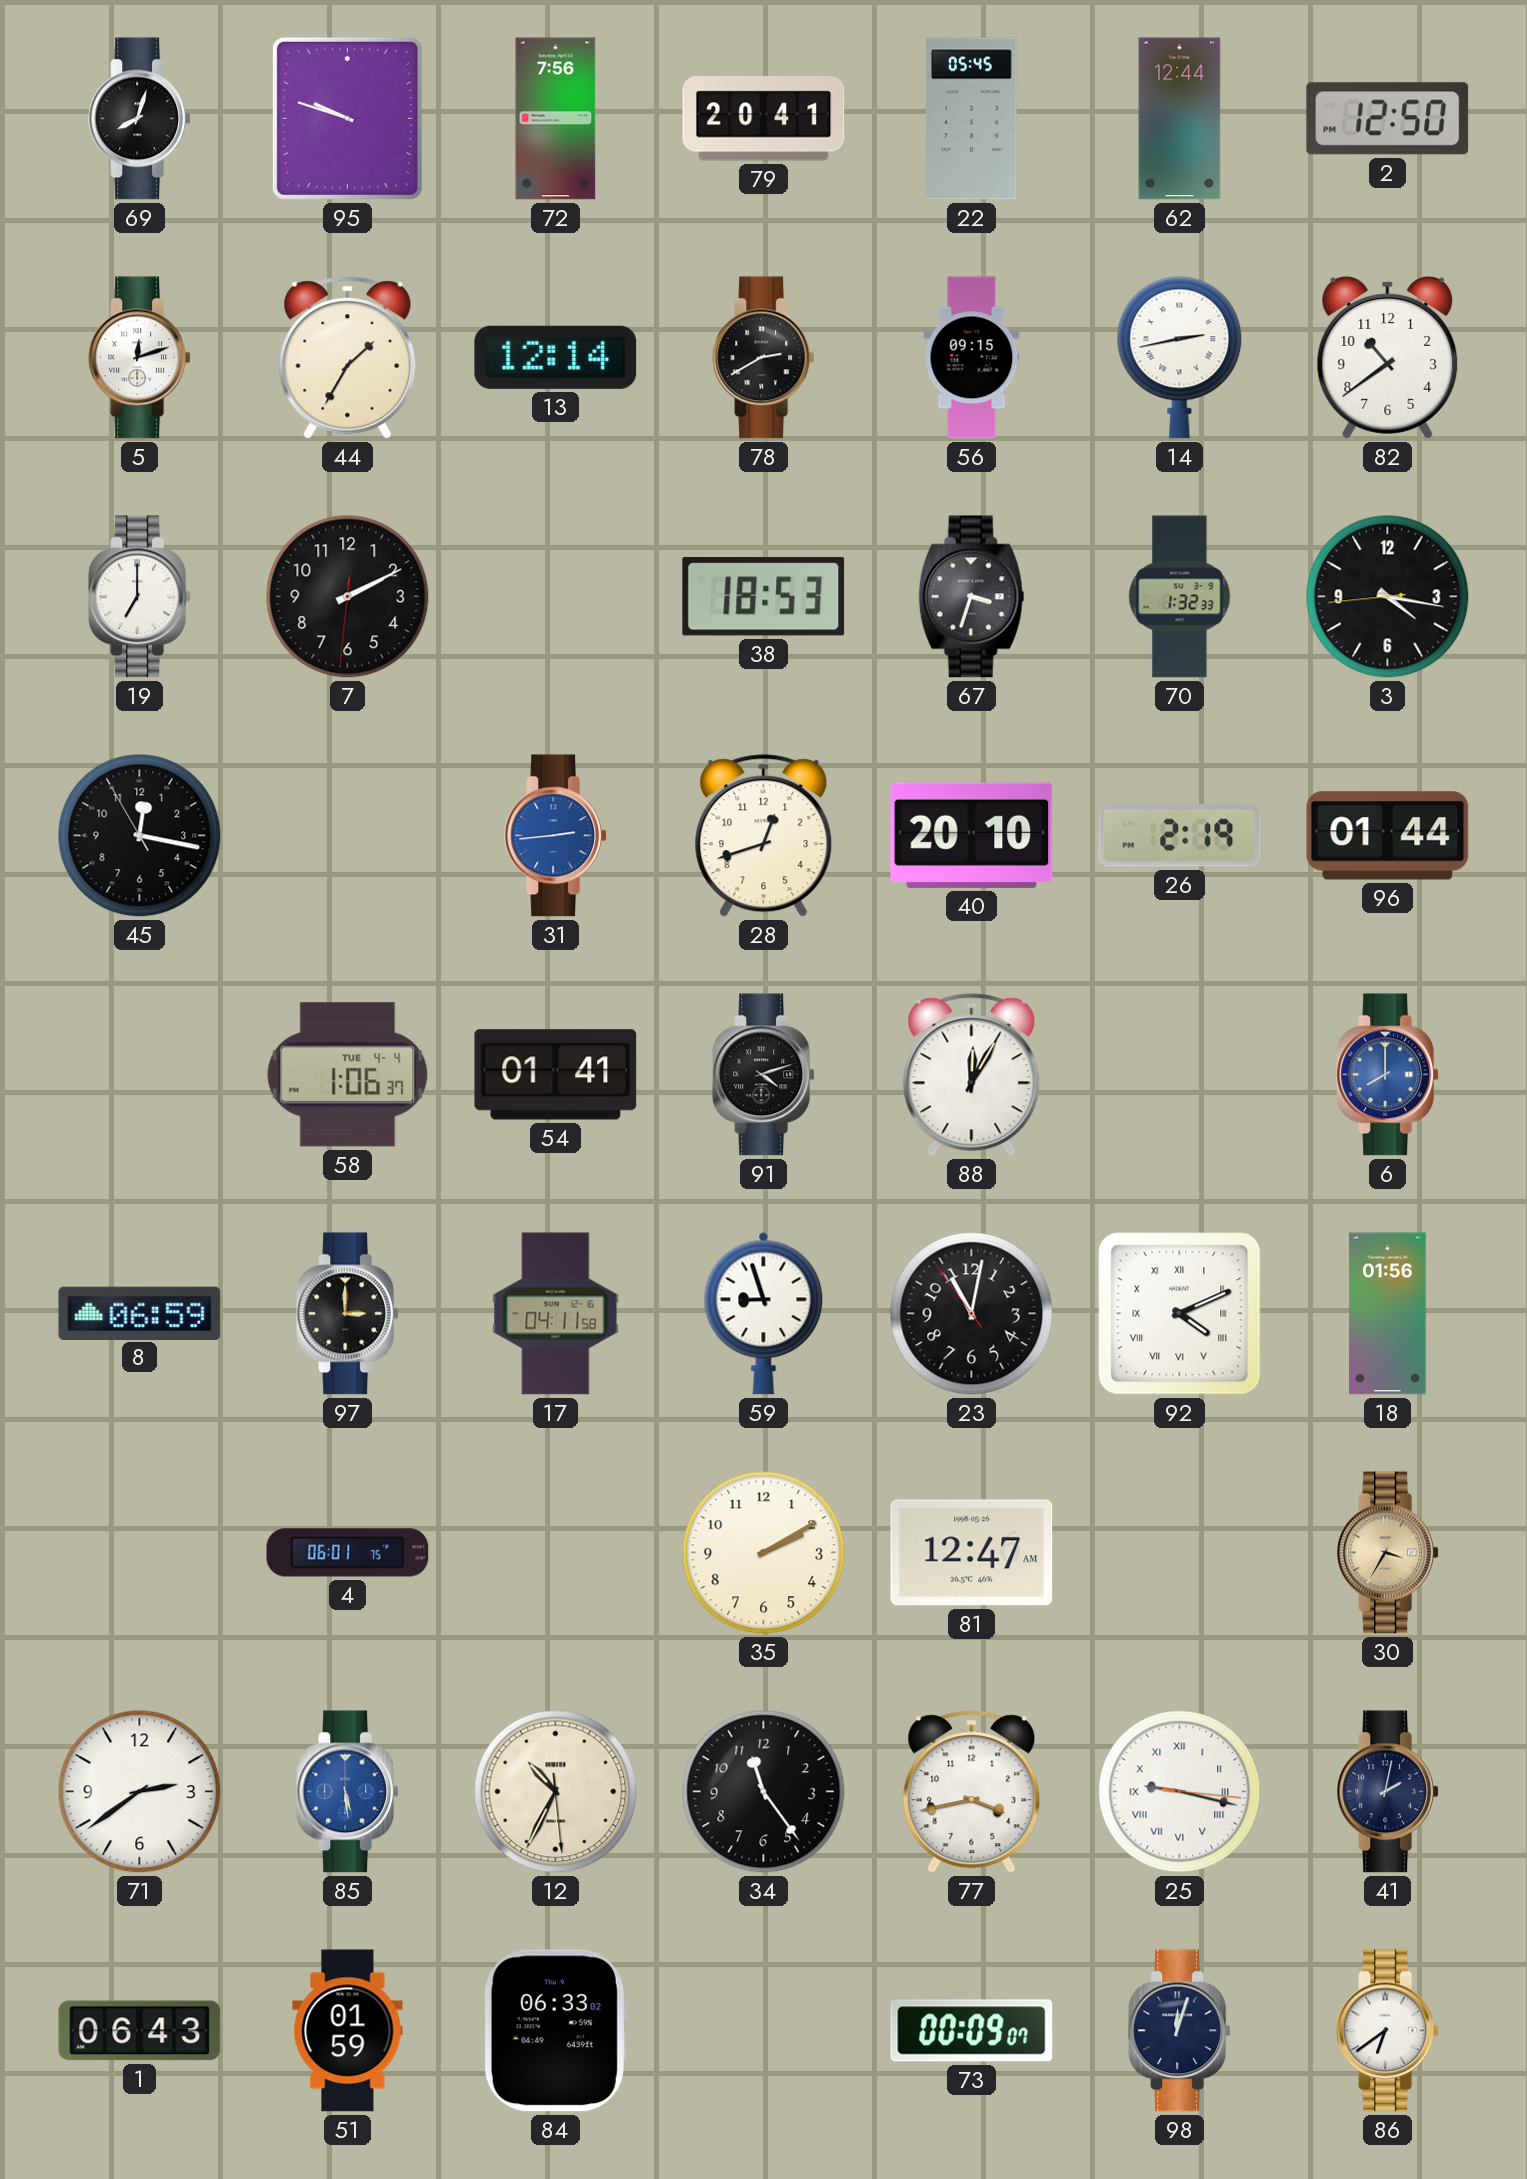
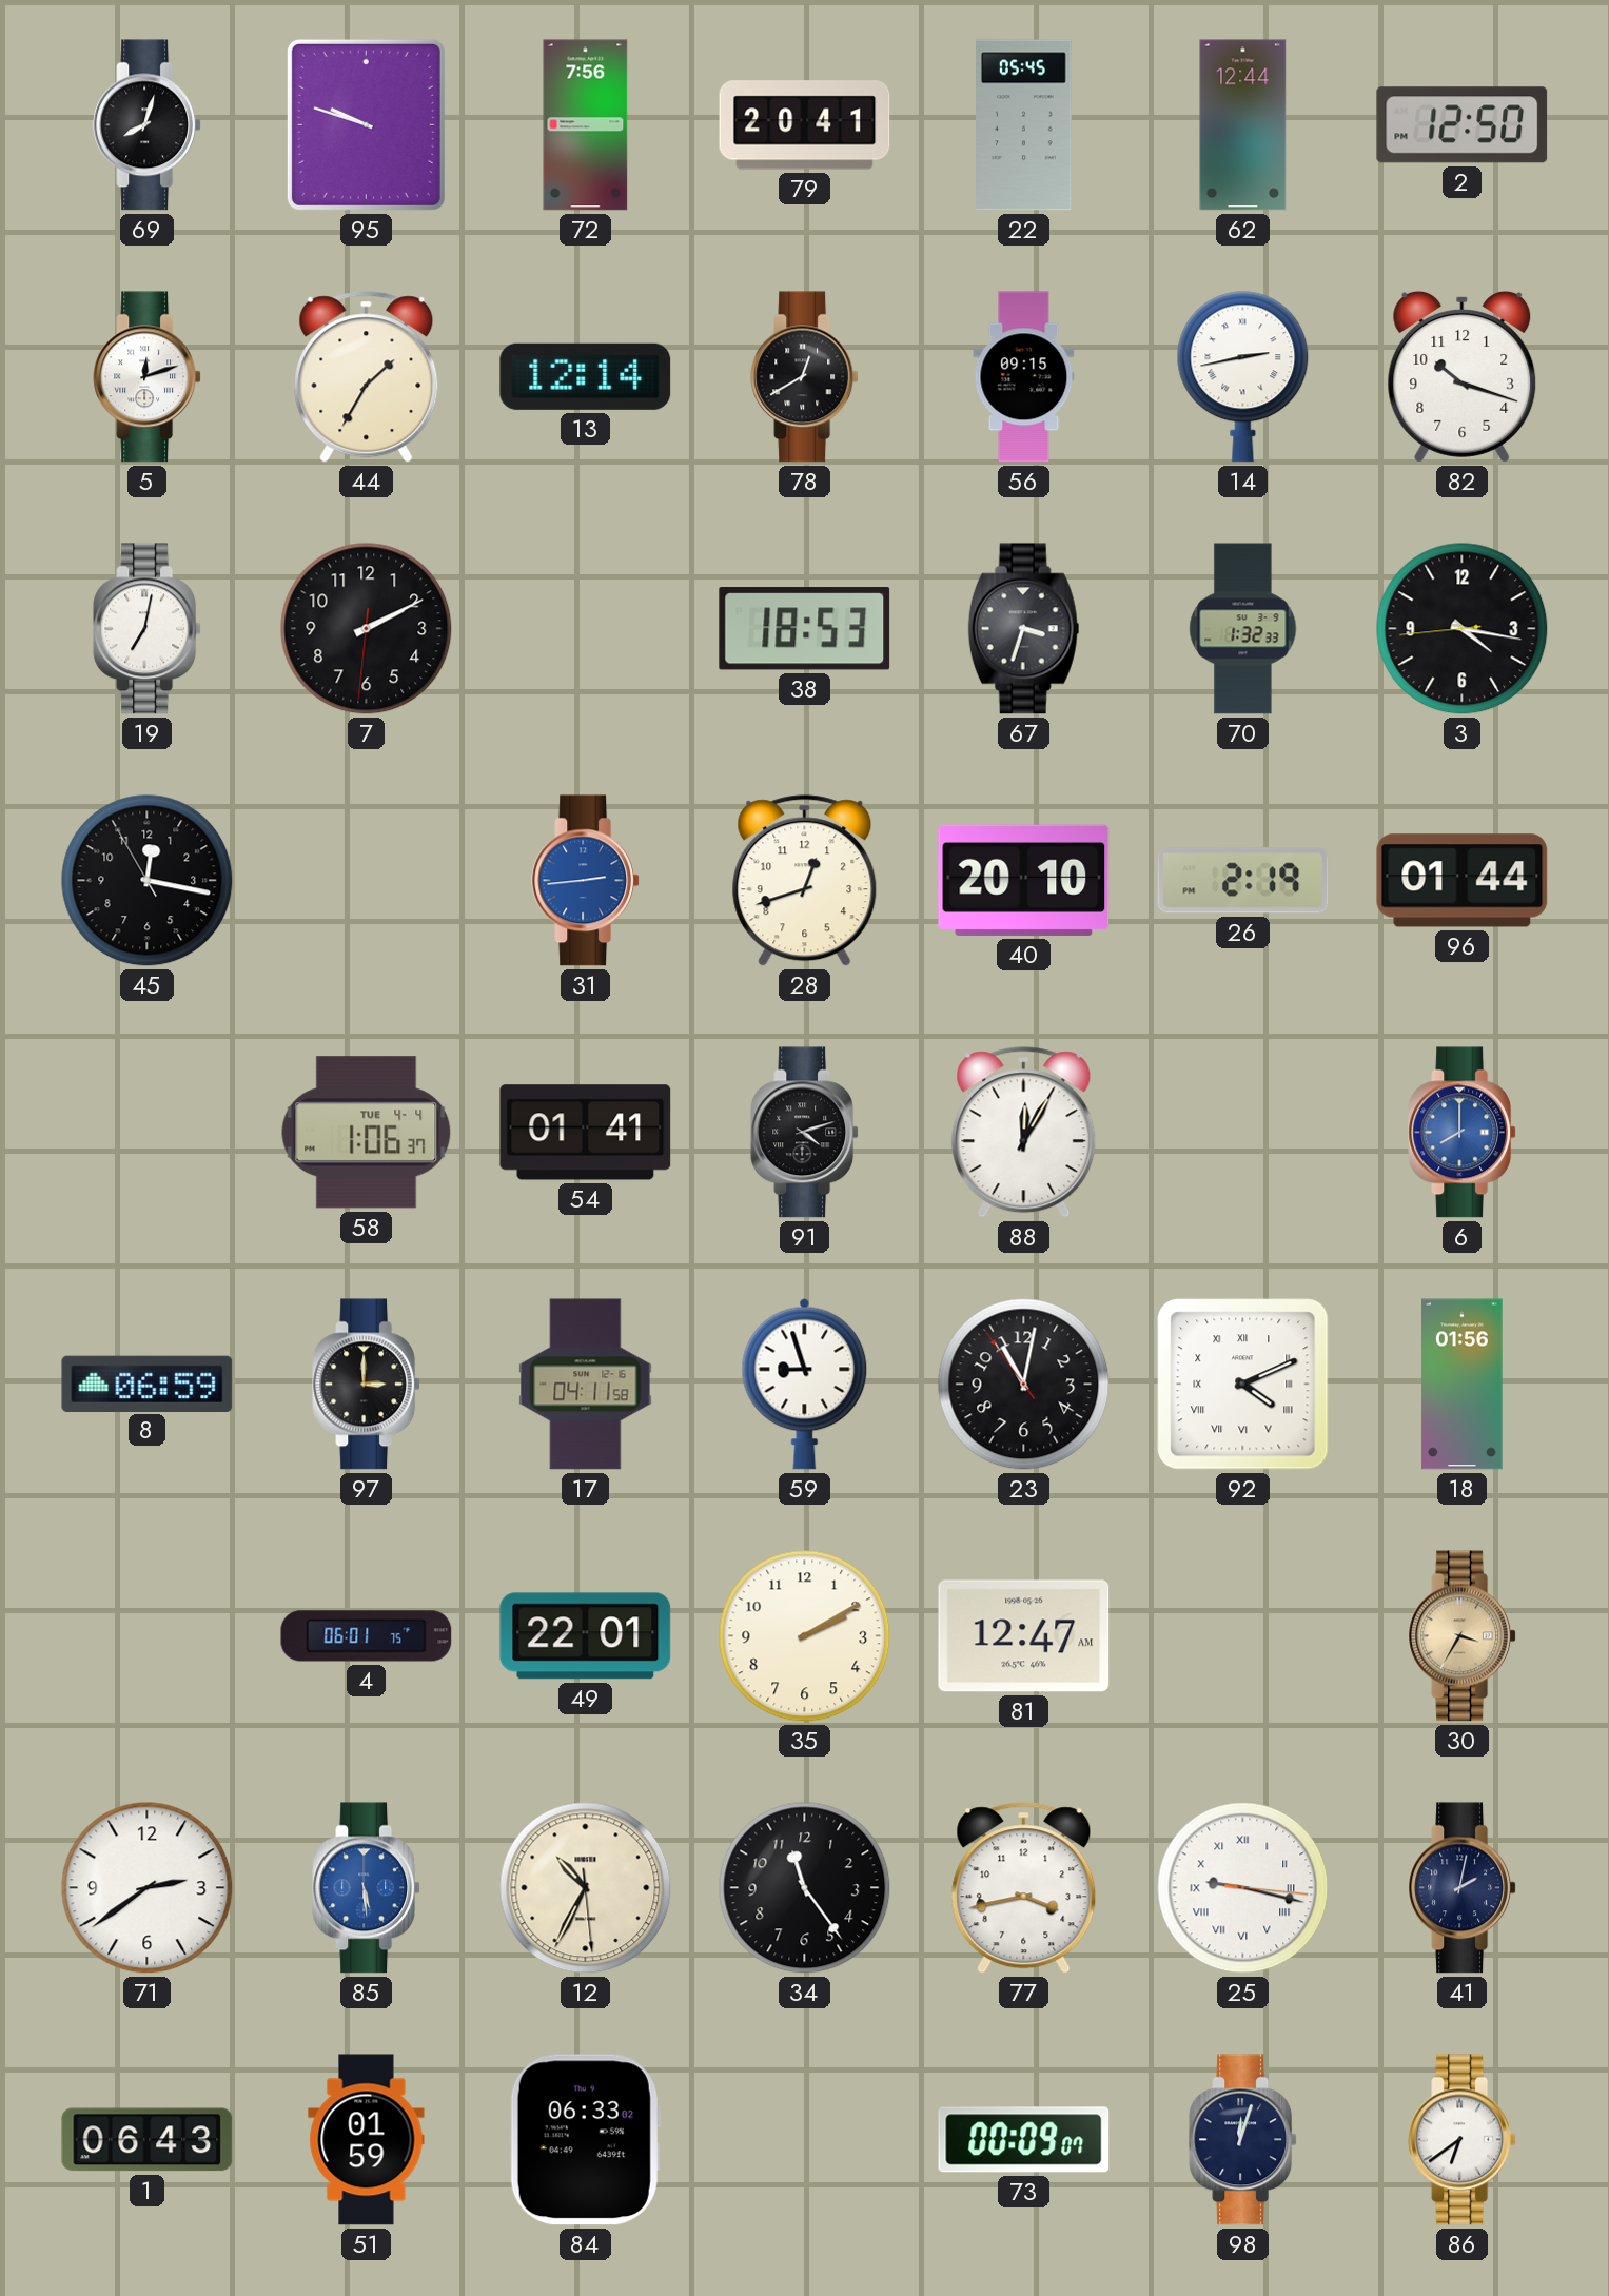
78: 2:40 -> 12:40 (805, 377)
82: 10:39 -> 10:18 (1463, 376)
19: 7:00 -> 7:02 (148, 629)
49: none -> 22:01 (586, 1636)
